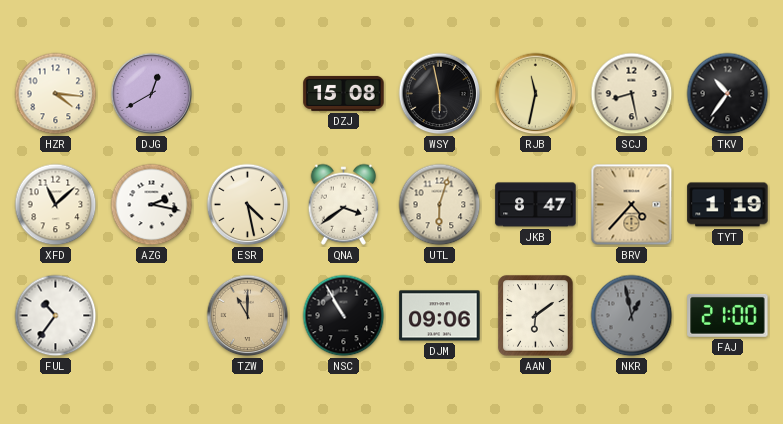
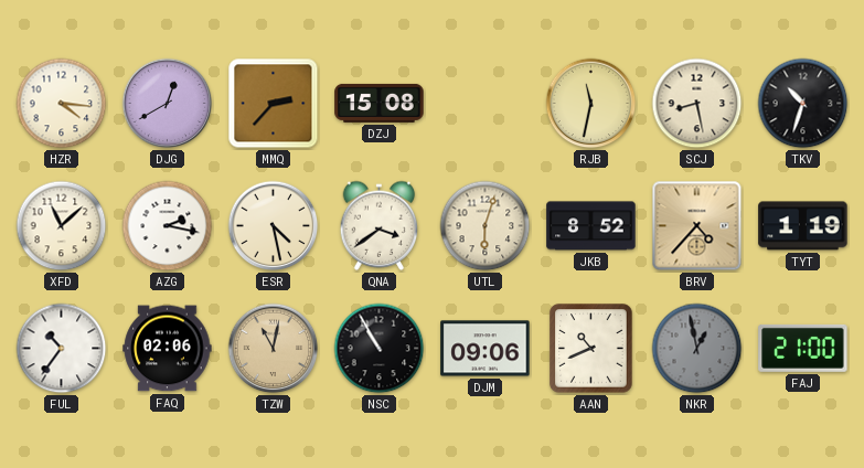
MMQ: none -> 2:37 (274, 104)
WSY: 5:58 -> none (440, 94)
TKV: 10:36 -> 10:33 (803, 104)
JKB: 8:47 -> 8:52 (591, 226)
FAQ: none -> 02:06 (168, 349)
TZW: 11:00 -> 11:02 (274, 349)
AAN: 6:09 -> 10:41 (591, 349)
